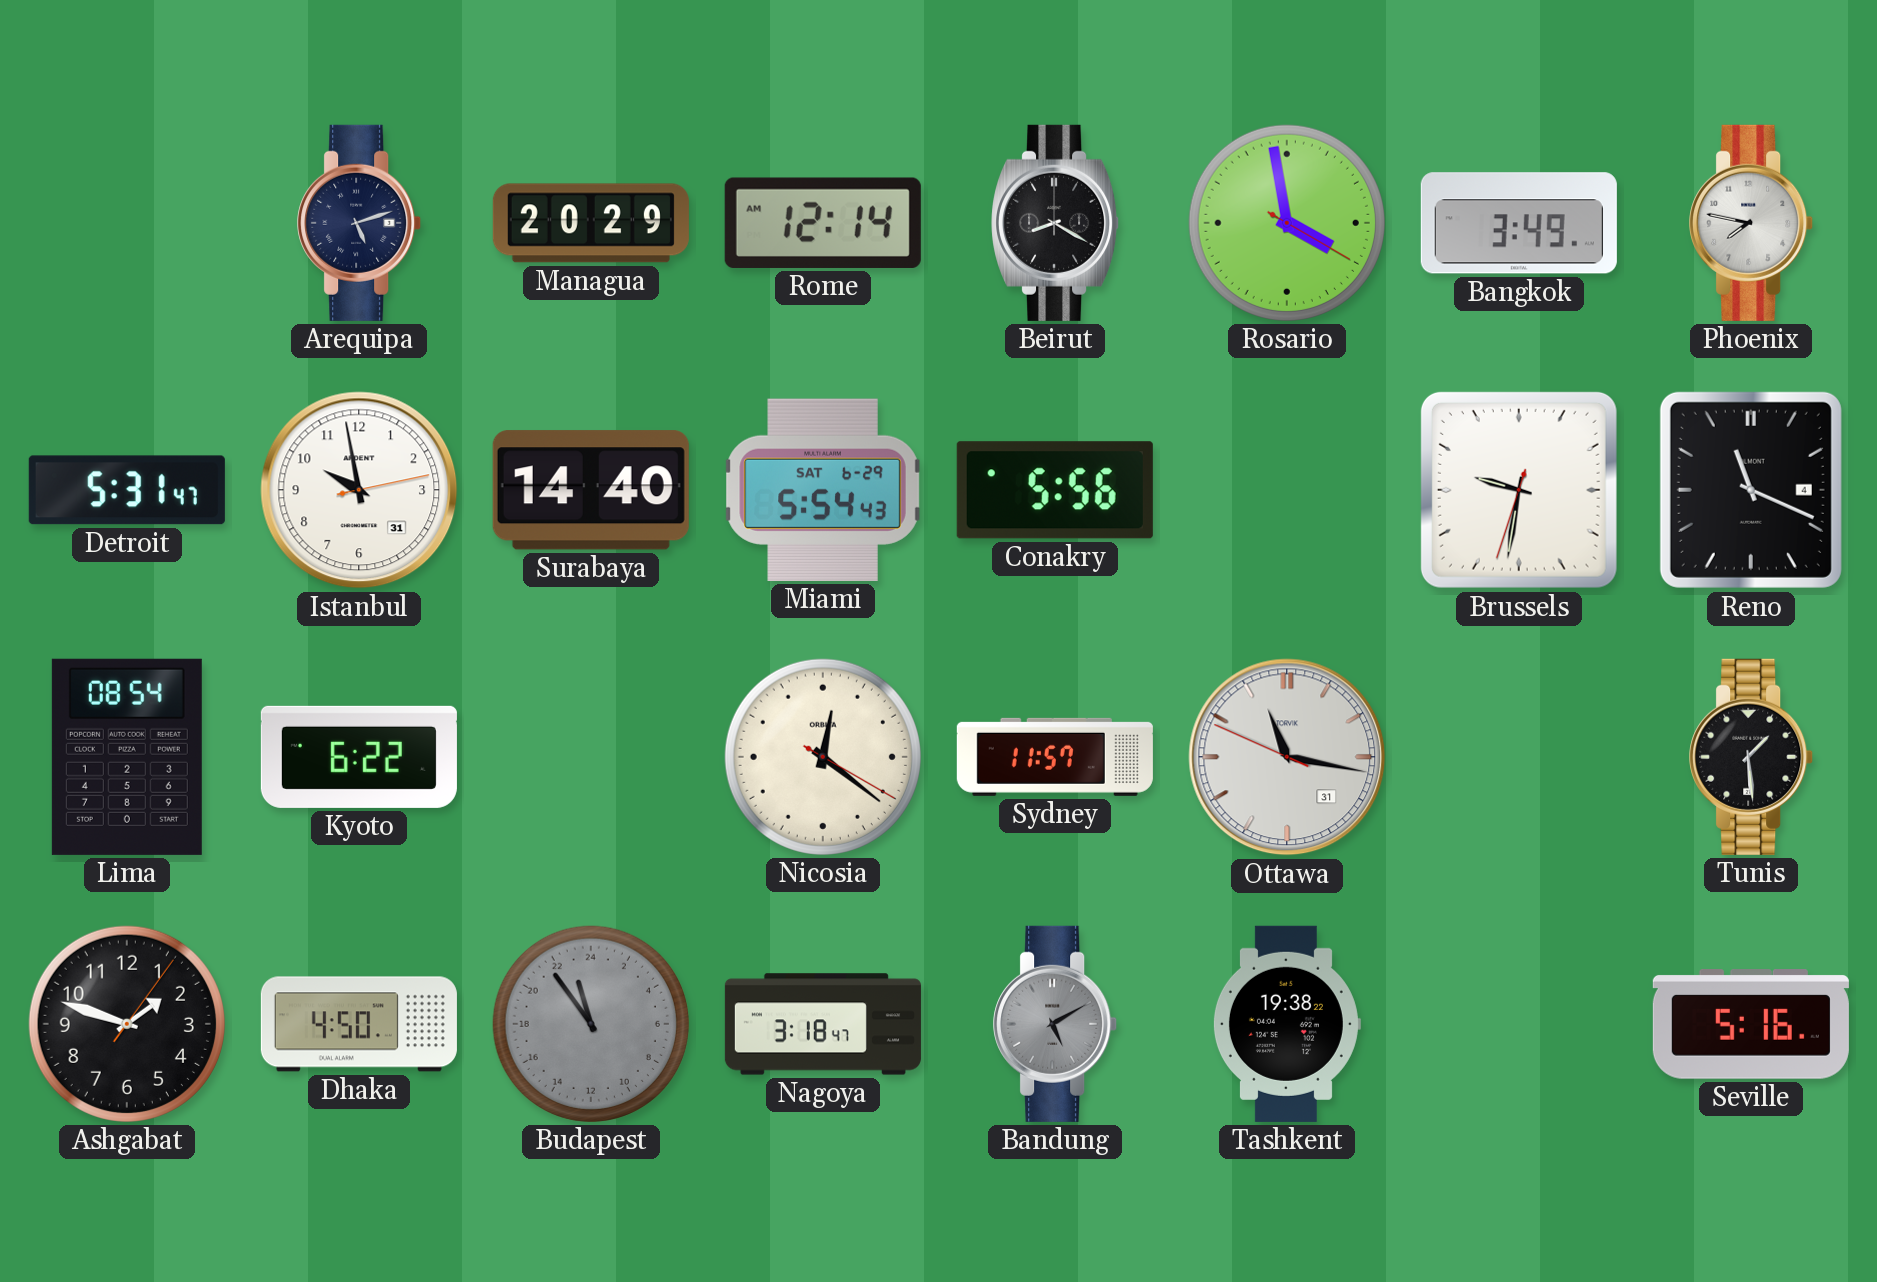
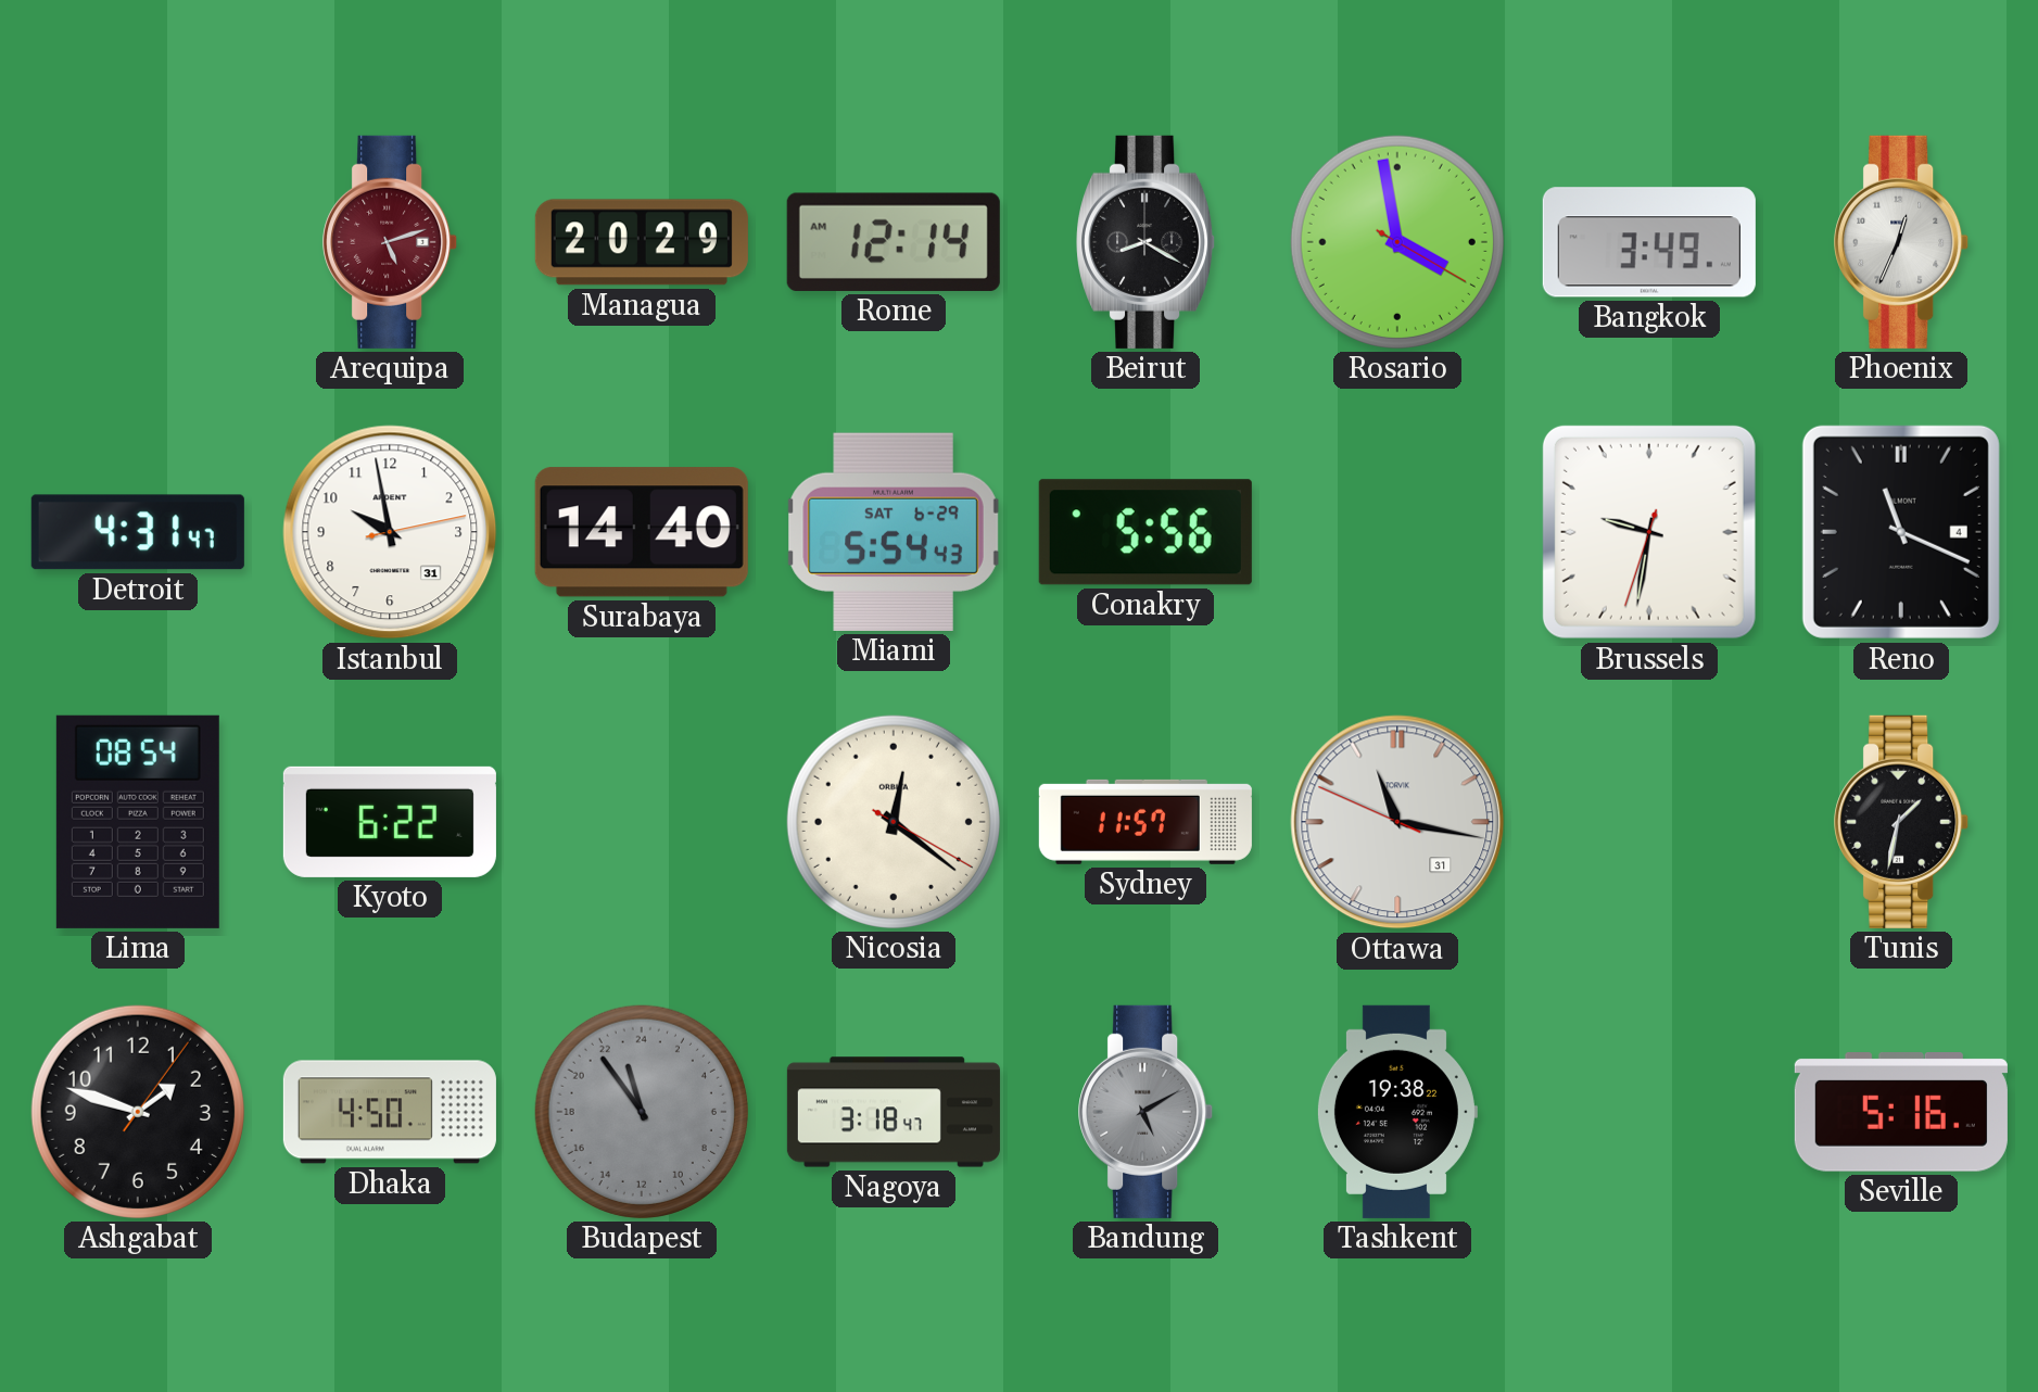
Arequipa dial: navy -> burgundy (391, 242)
Phoenix: 7:47 -> 12:34 (1902, 242)
Detroit: 5:31 -> 4:31 (138, 532)
Tunis: 1:29 -> 1:32 (1902, 822)
